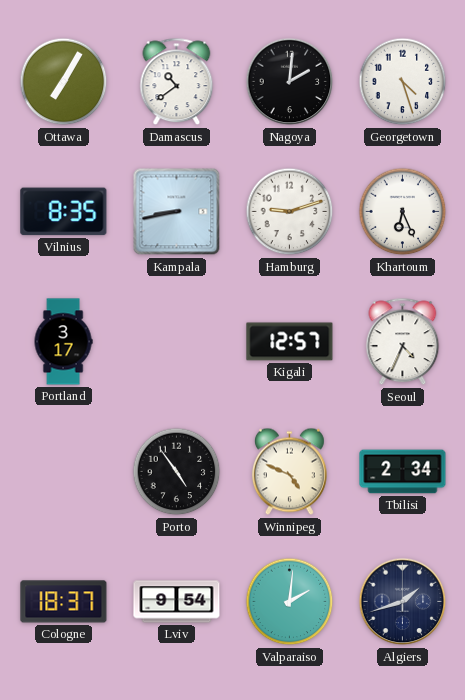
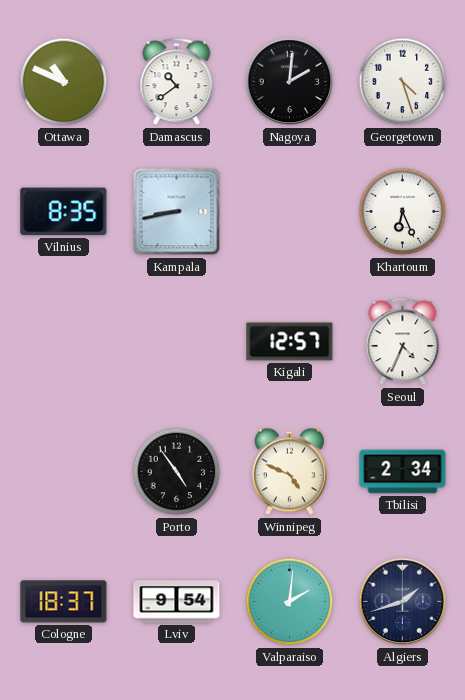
Ottawa: 7:05 -> 10:49 (64, 82)
Hamburg: 9:12 -> none (290, 212)
Portland: 3:17 -> none (63, 342)
